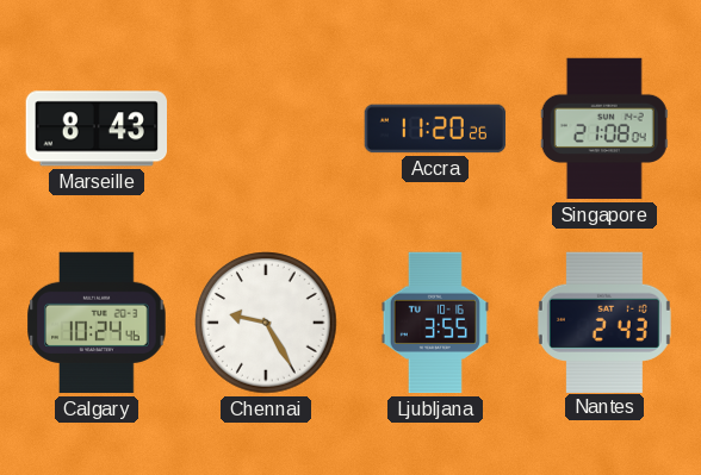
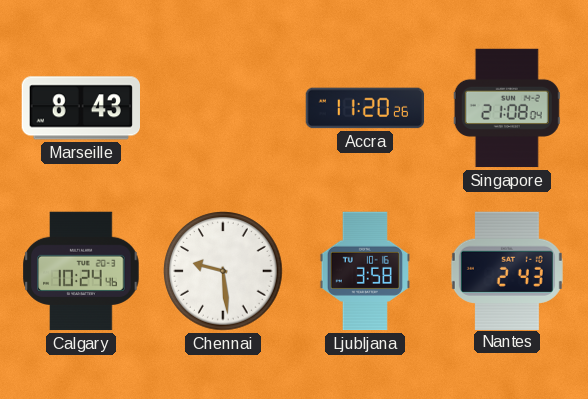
Chennai: 9:25 -> 9:29 (223, 271)
Ljubljana: 3:55 -> 3:58 (364, 271)
